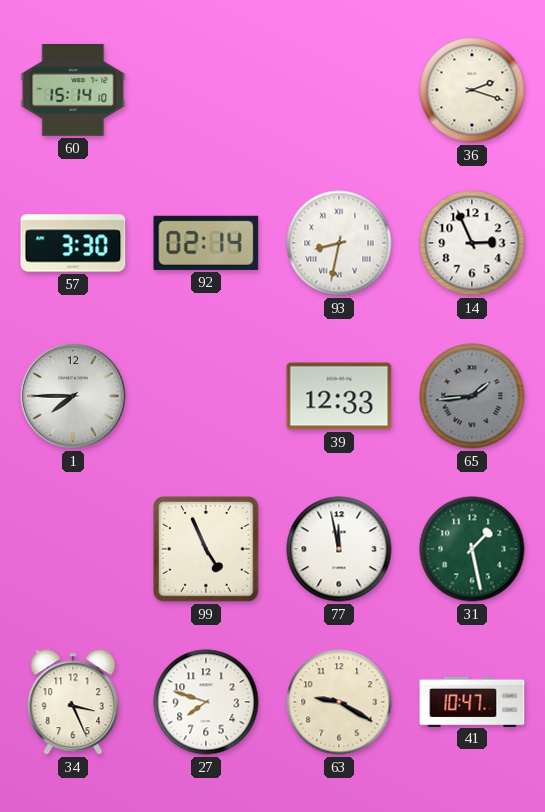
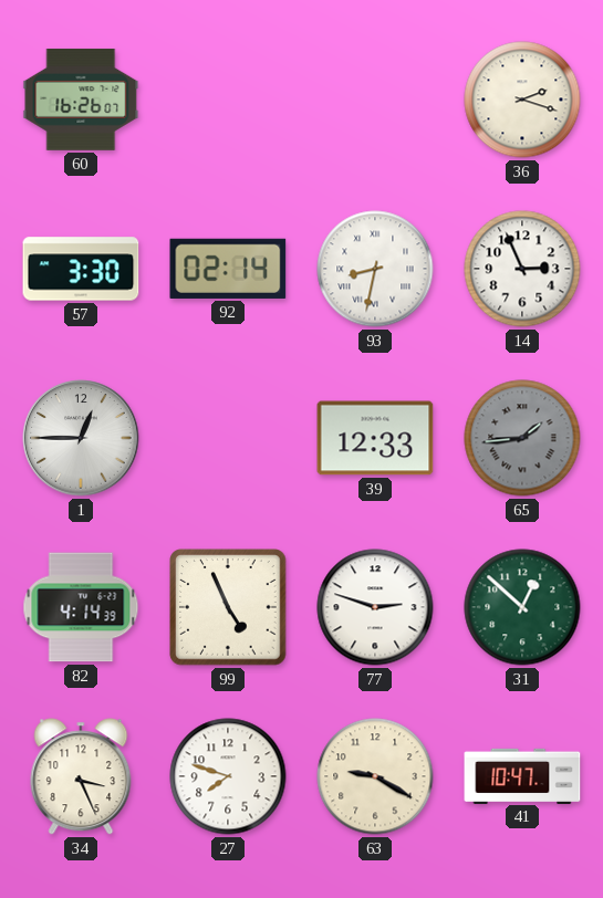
60: 15:14 -> 16:26 (81, 100)
1: 7:45 -> 12:45 (81, 438)
82: none -> 4:14 (81, 607)
77: 11:58 -> 2:48 (375, 607)
31: 1:28 -> 12:52 (522, 607)
